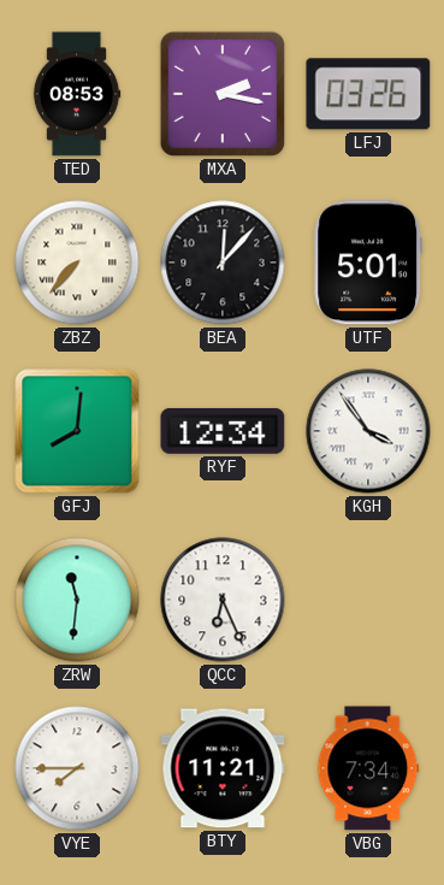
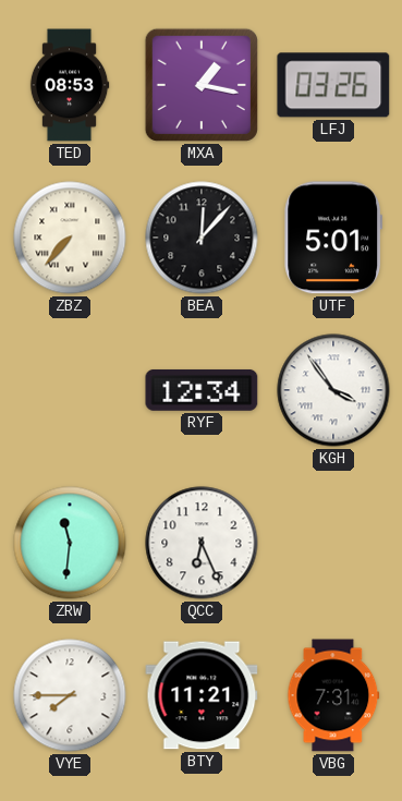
MXA: 2:17 -> 1:17 (202, 85)
GFJ: 8:01 -> none (77, 431)
VBG: 7:34 -> 7:31 (333, 695)
